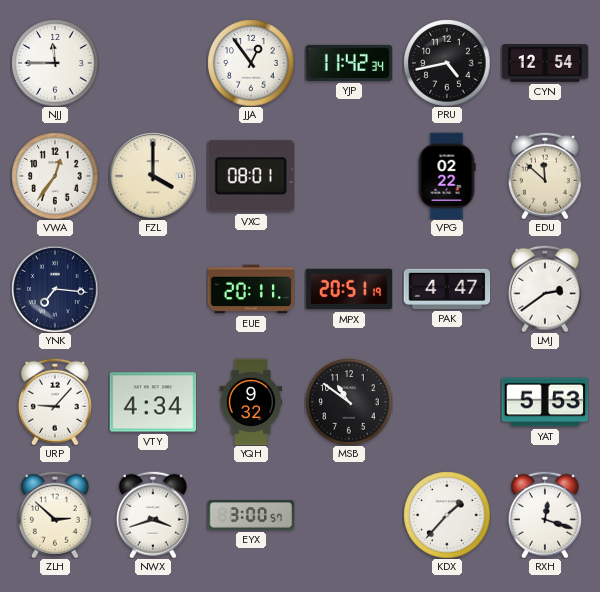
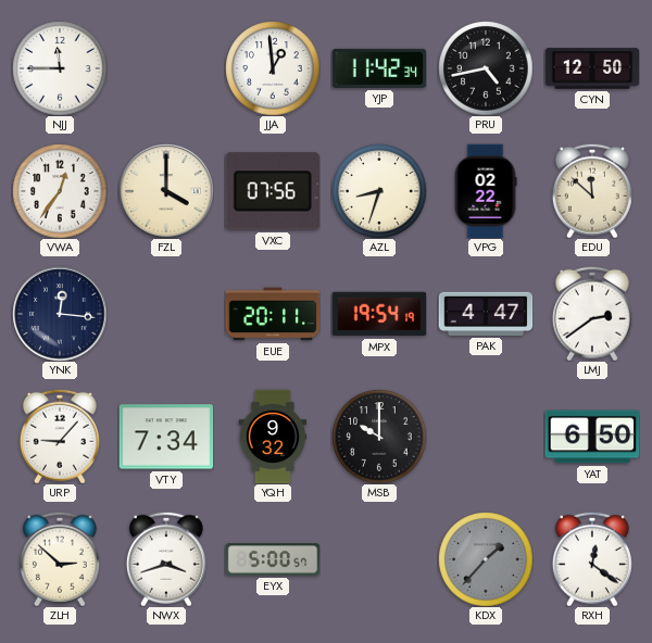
JJA: 12:54 -> 12:59 (273, 68)
CYN: 12:54 -> 12:50 (592, 68)
VXC: 08:01 -> 07:56 (273, 191)
AZL: none -> 8:33 (379, 191)
YNK: 7:16 -> 12:16 (60, 314)
MPX: 20:51 -> 19:54 (379, 314)
VTY: 4:34 -> 7:34 (166, 437)
MSB: 10:51 -> 10:00 (379, 437)
YAT: 5:53 -> 6:50 (592, 437)
EYX: 3:00 -> 5:00 (273, 559)
KDX dial: white -> grey (486, 559)
RXH: 12:18 -> 12:21 (592, 559)
